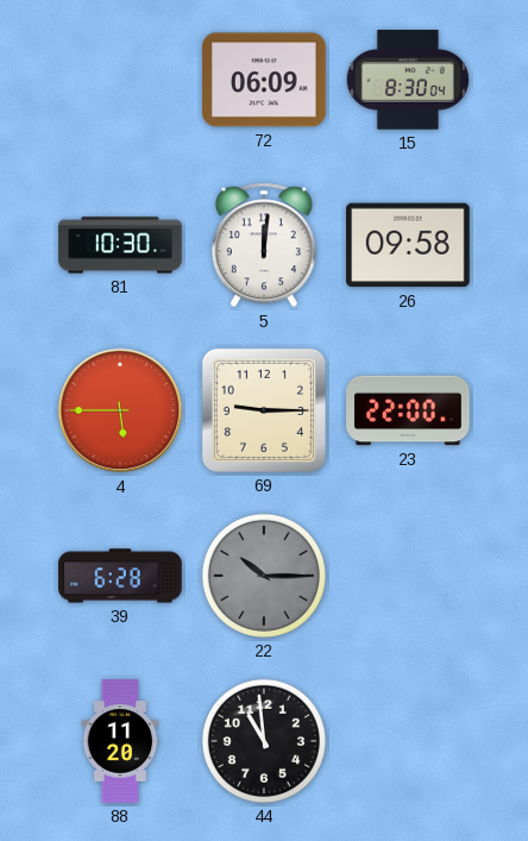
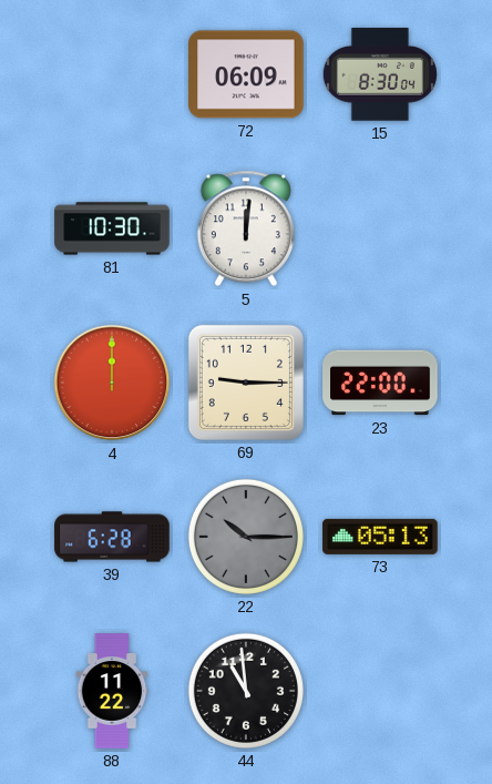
26: 09:58 -> none (408, 245)
4: 5:45 -> 12:00 (112, 383)
73: none -> 05:13 (380, 537)
88: 11:20 -> 11:22 (112, 691)
